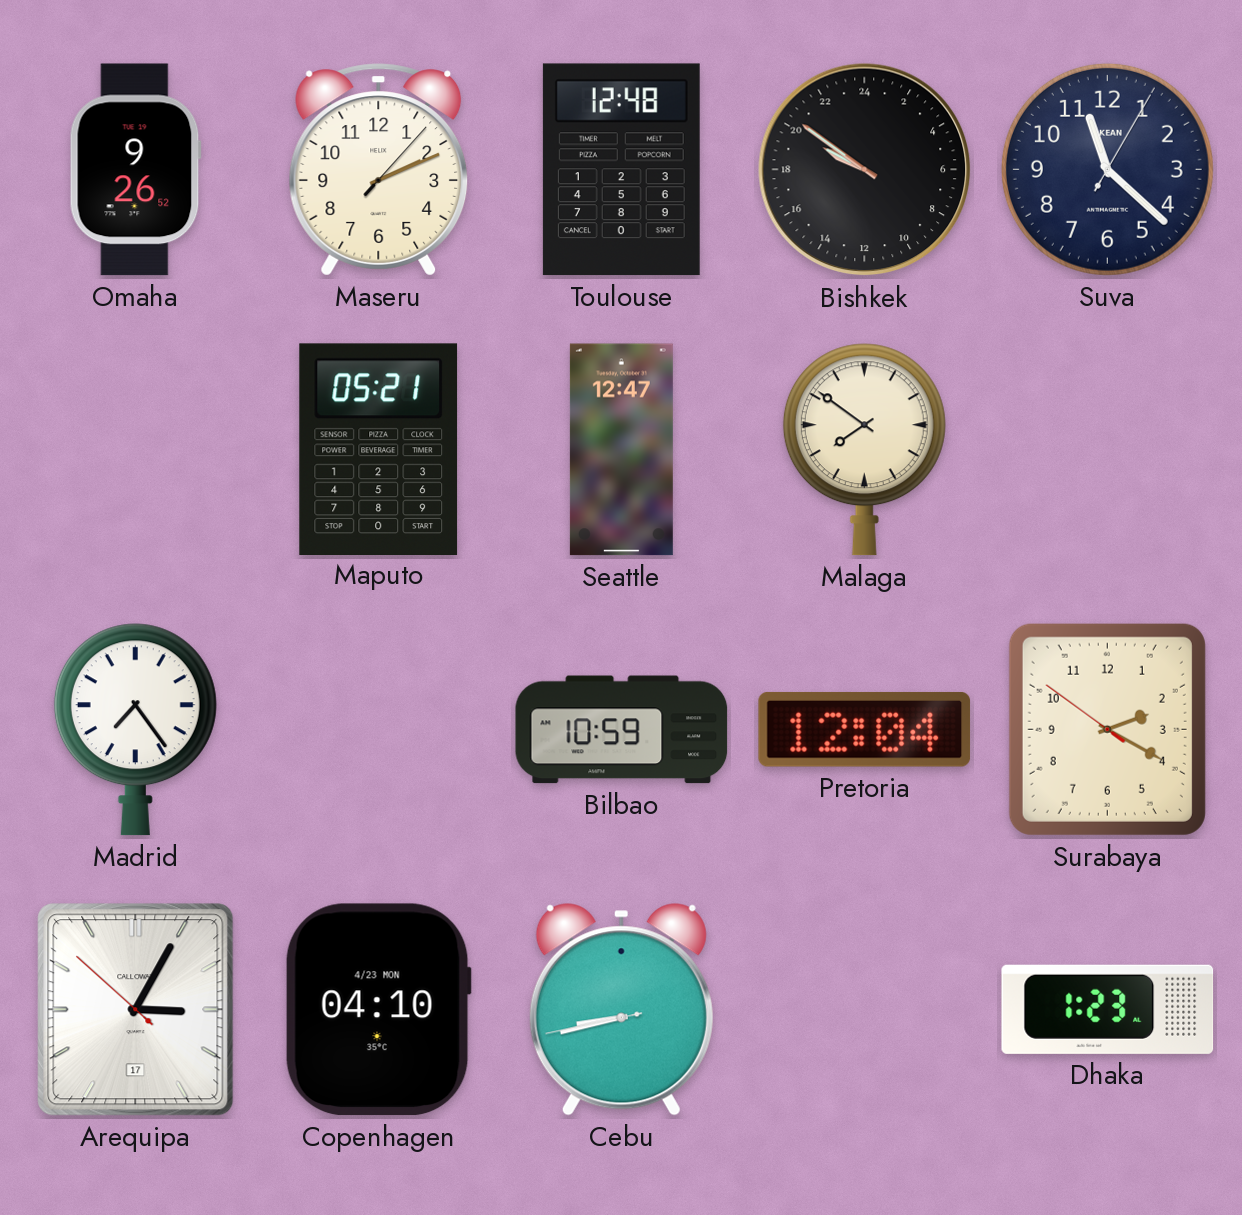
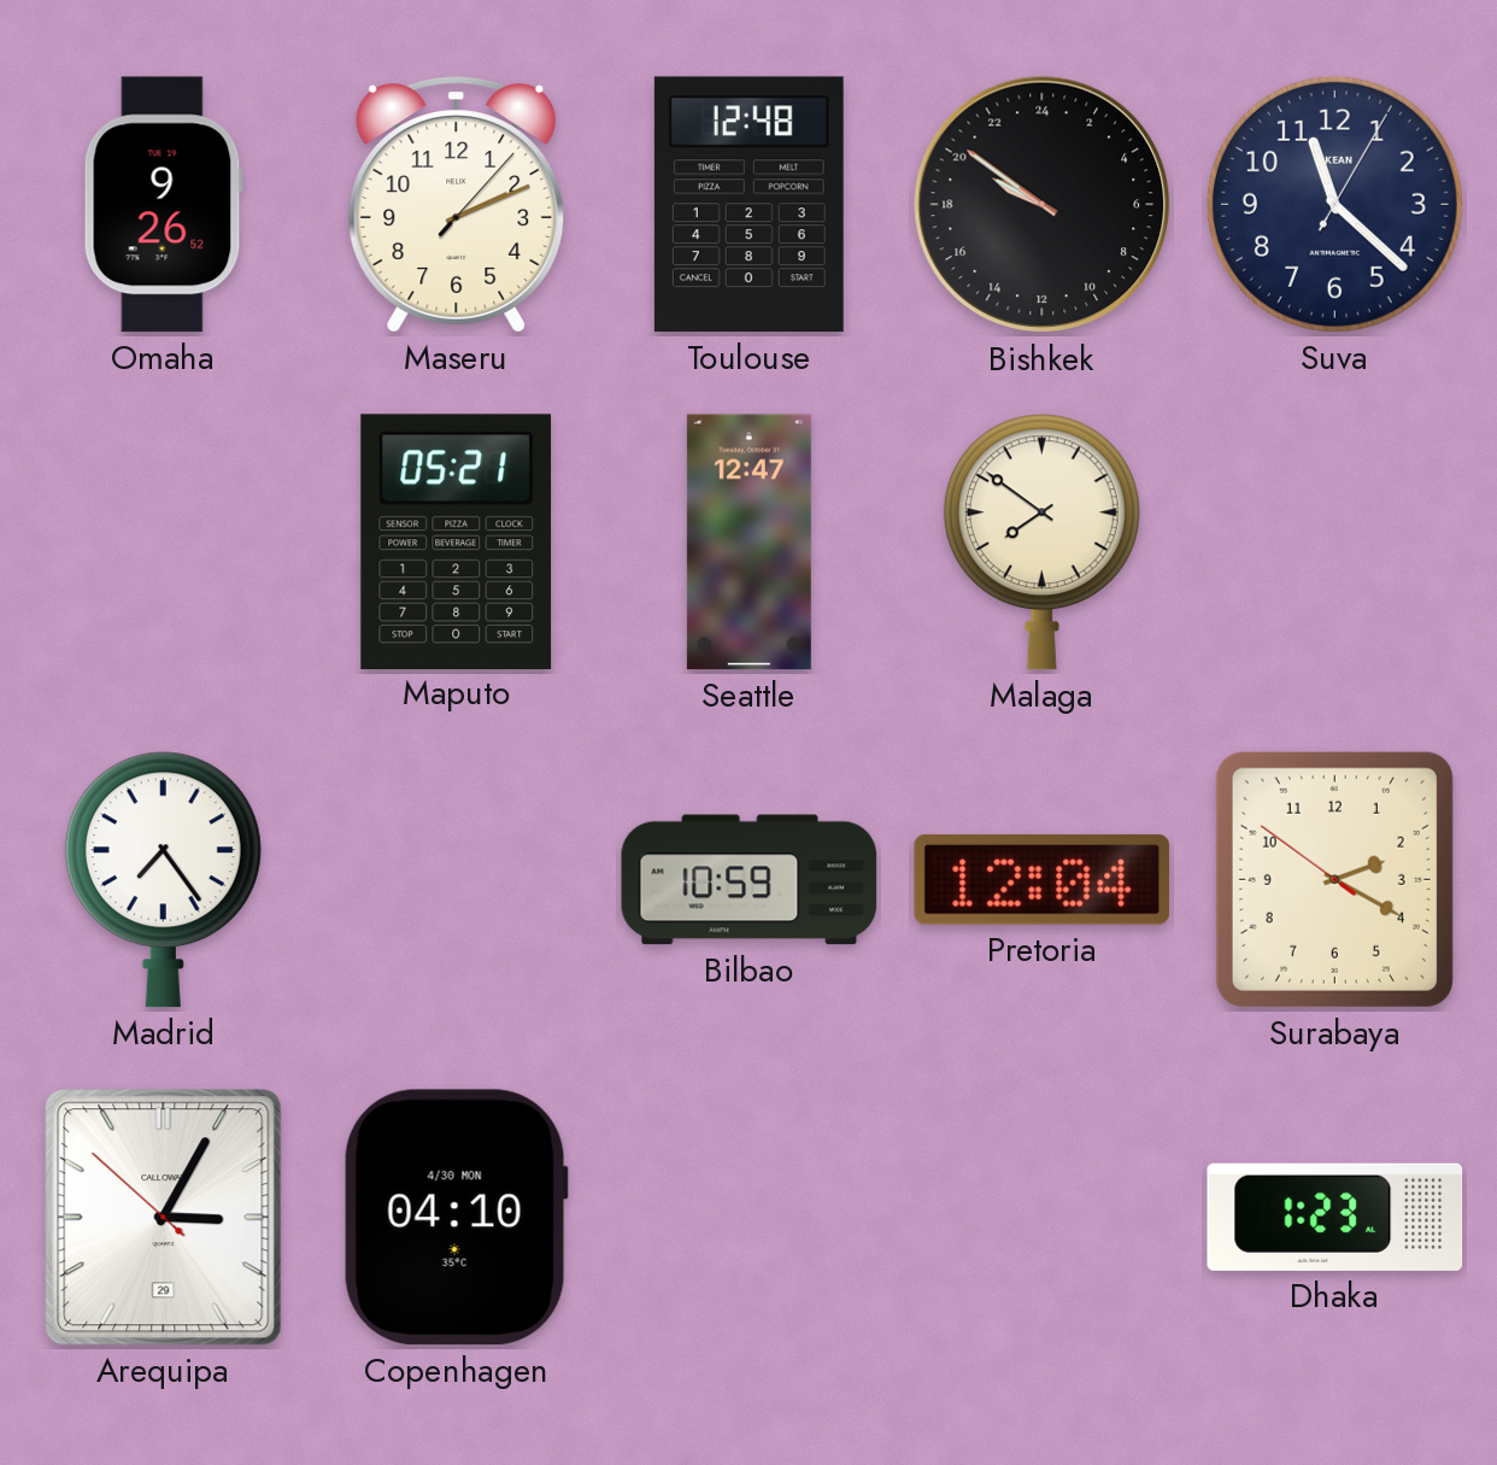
Arequipa date: 17 -> 29 (164, 1218)
Copenhagen date: 4/23 MON -> 4/30 MON (456, 1218)
Cebu: 8:42 -> none (621, 1010)
